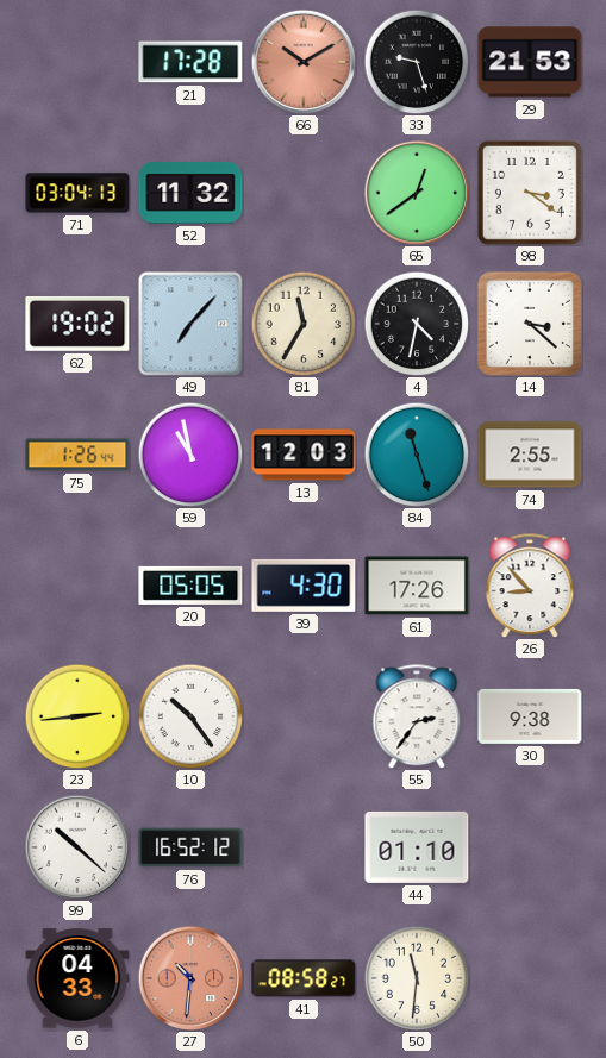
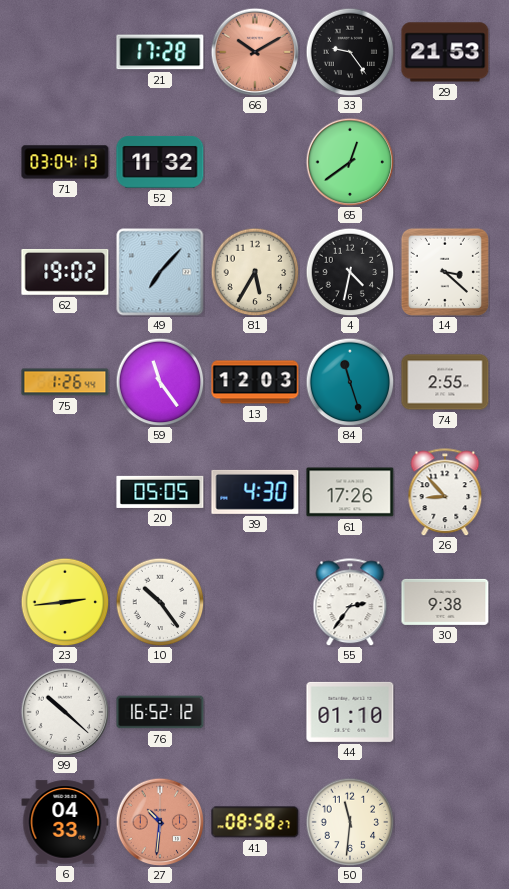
33: 9:27 -> 9:24 (350, 52)
98: 3:21 -> none (530, 193)
81: 11:35 -> 5:35 (255, 272)
59: 10:58 -> 11:24 (160, 382)
